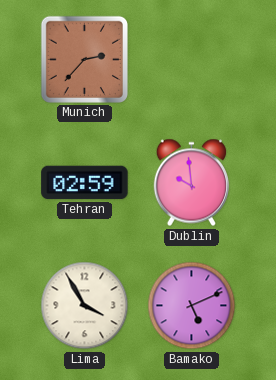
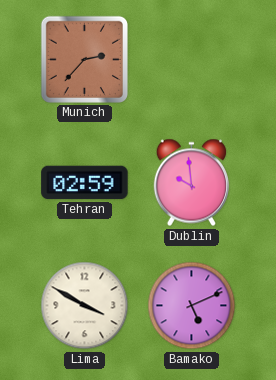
Lima: 3:55 -> 3:50 (85, 306)
